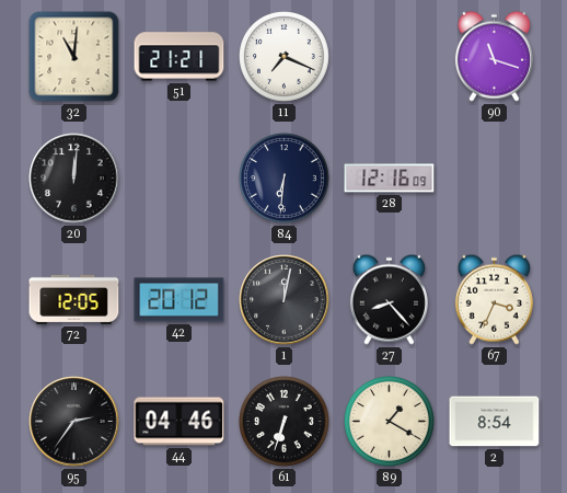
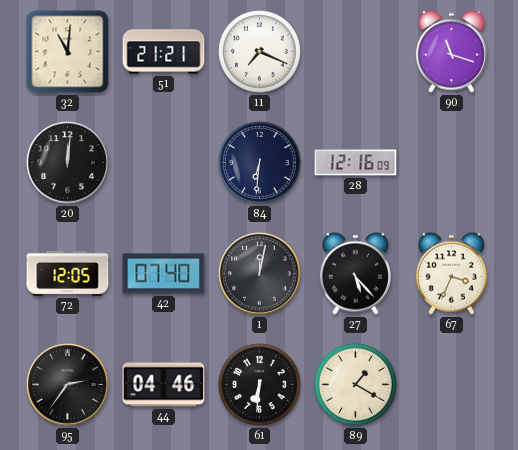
42: 20:12 -> 07:40 (164, 274)
27: 8:23 -> 5:23 (355, 273)
61: 6:33 -> 6:31 (260, 385)
2: 8:54 -> none (495, 422)
